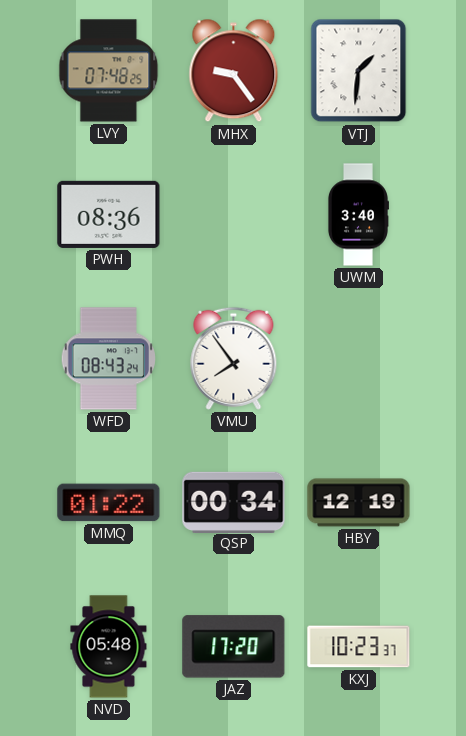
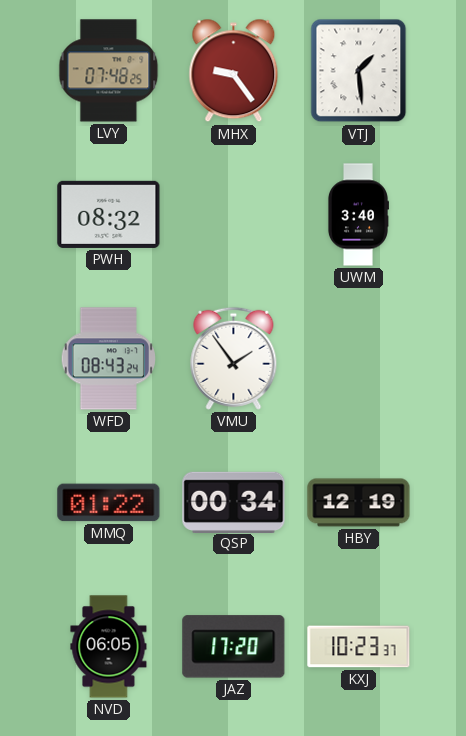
VTJ: 1:31 -> 1:29 (359, 71)
PWH: 08:36 -> 08:32 (109, 214)
VMU: 7:54 -> 1:54 (234, 358)
NVD: 05:48 -> 06:05 (109, 647)
